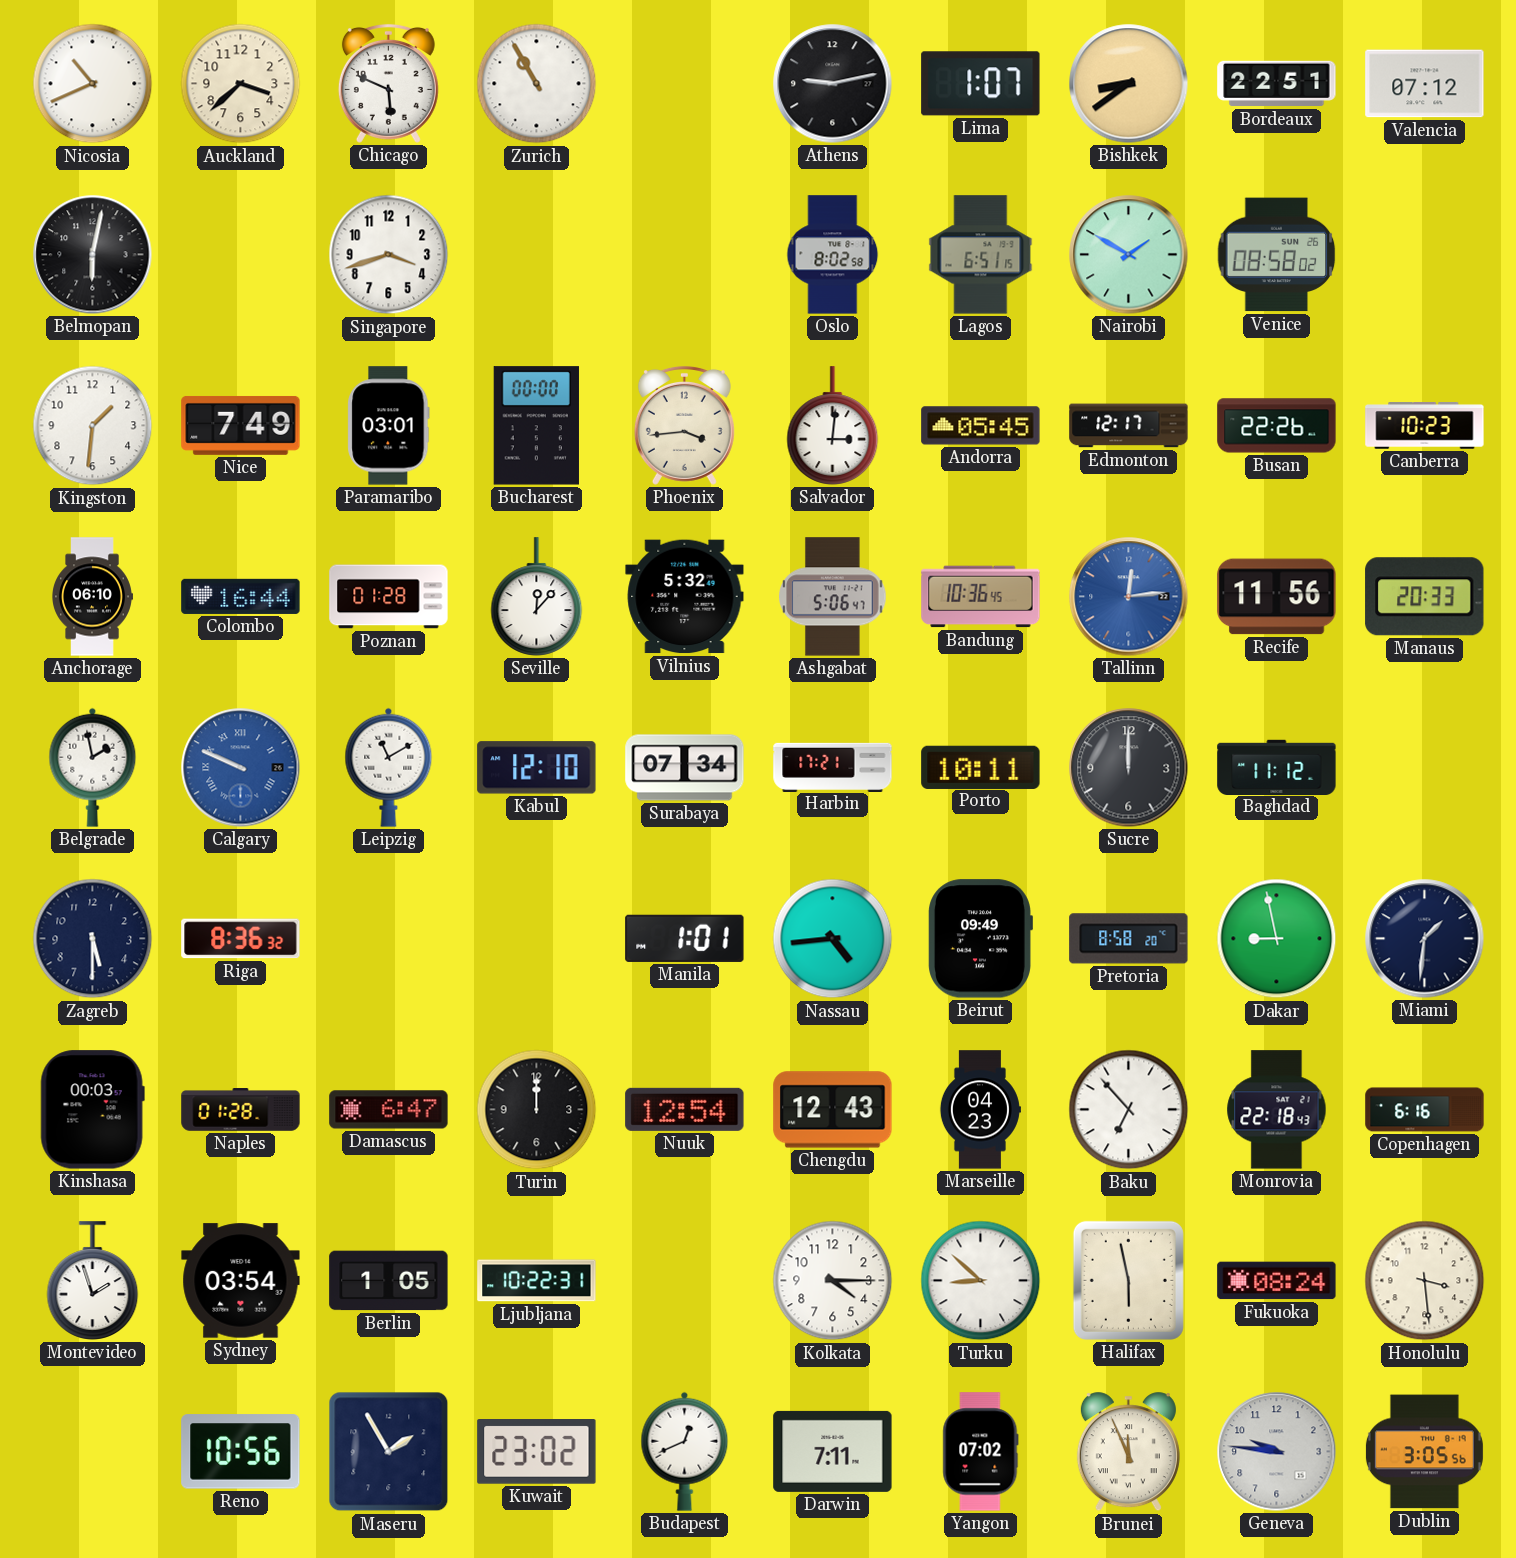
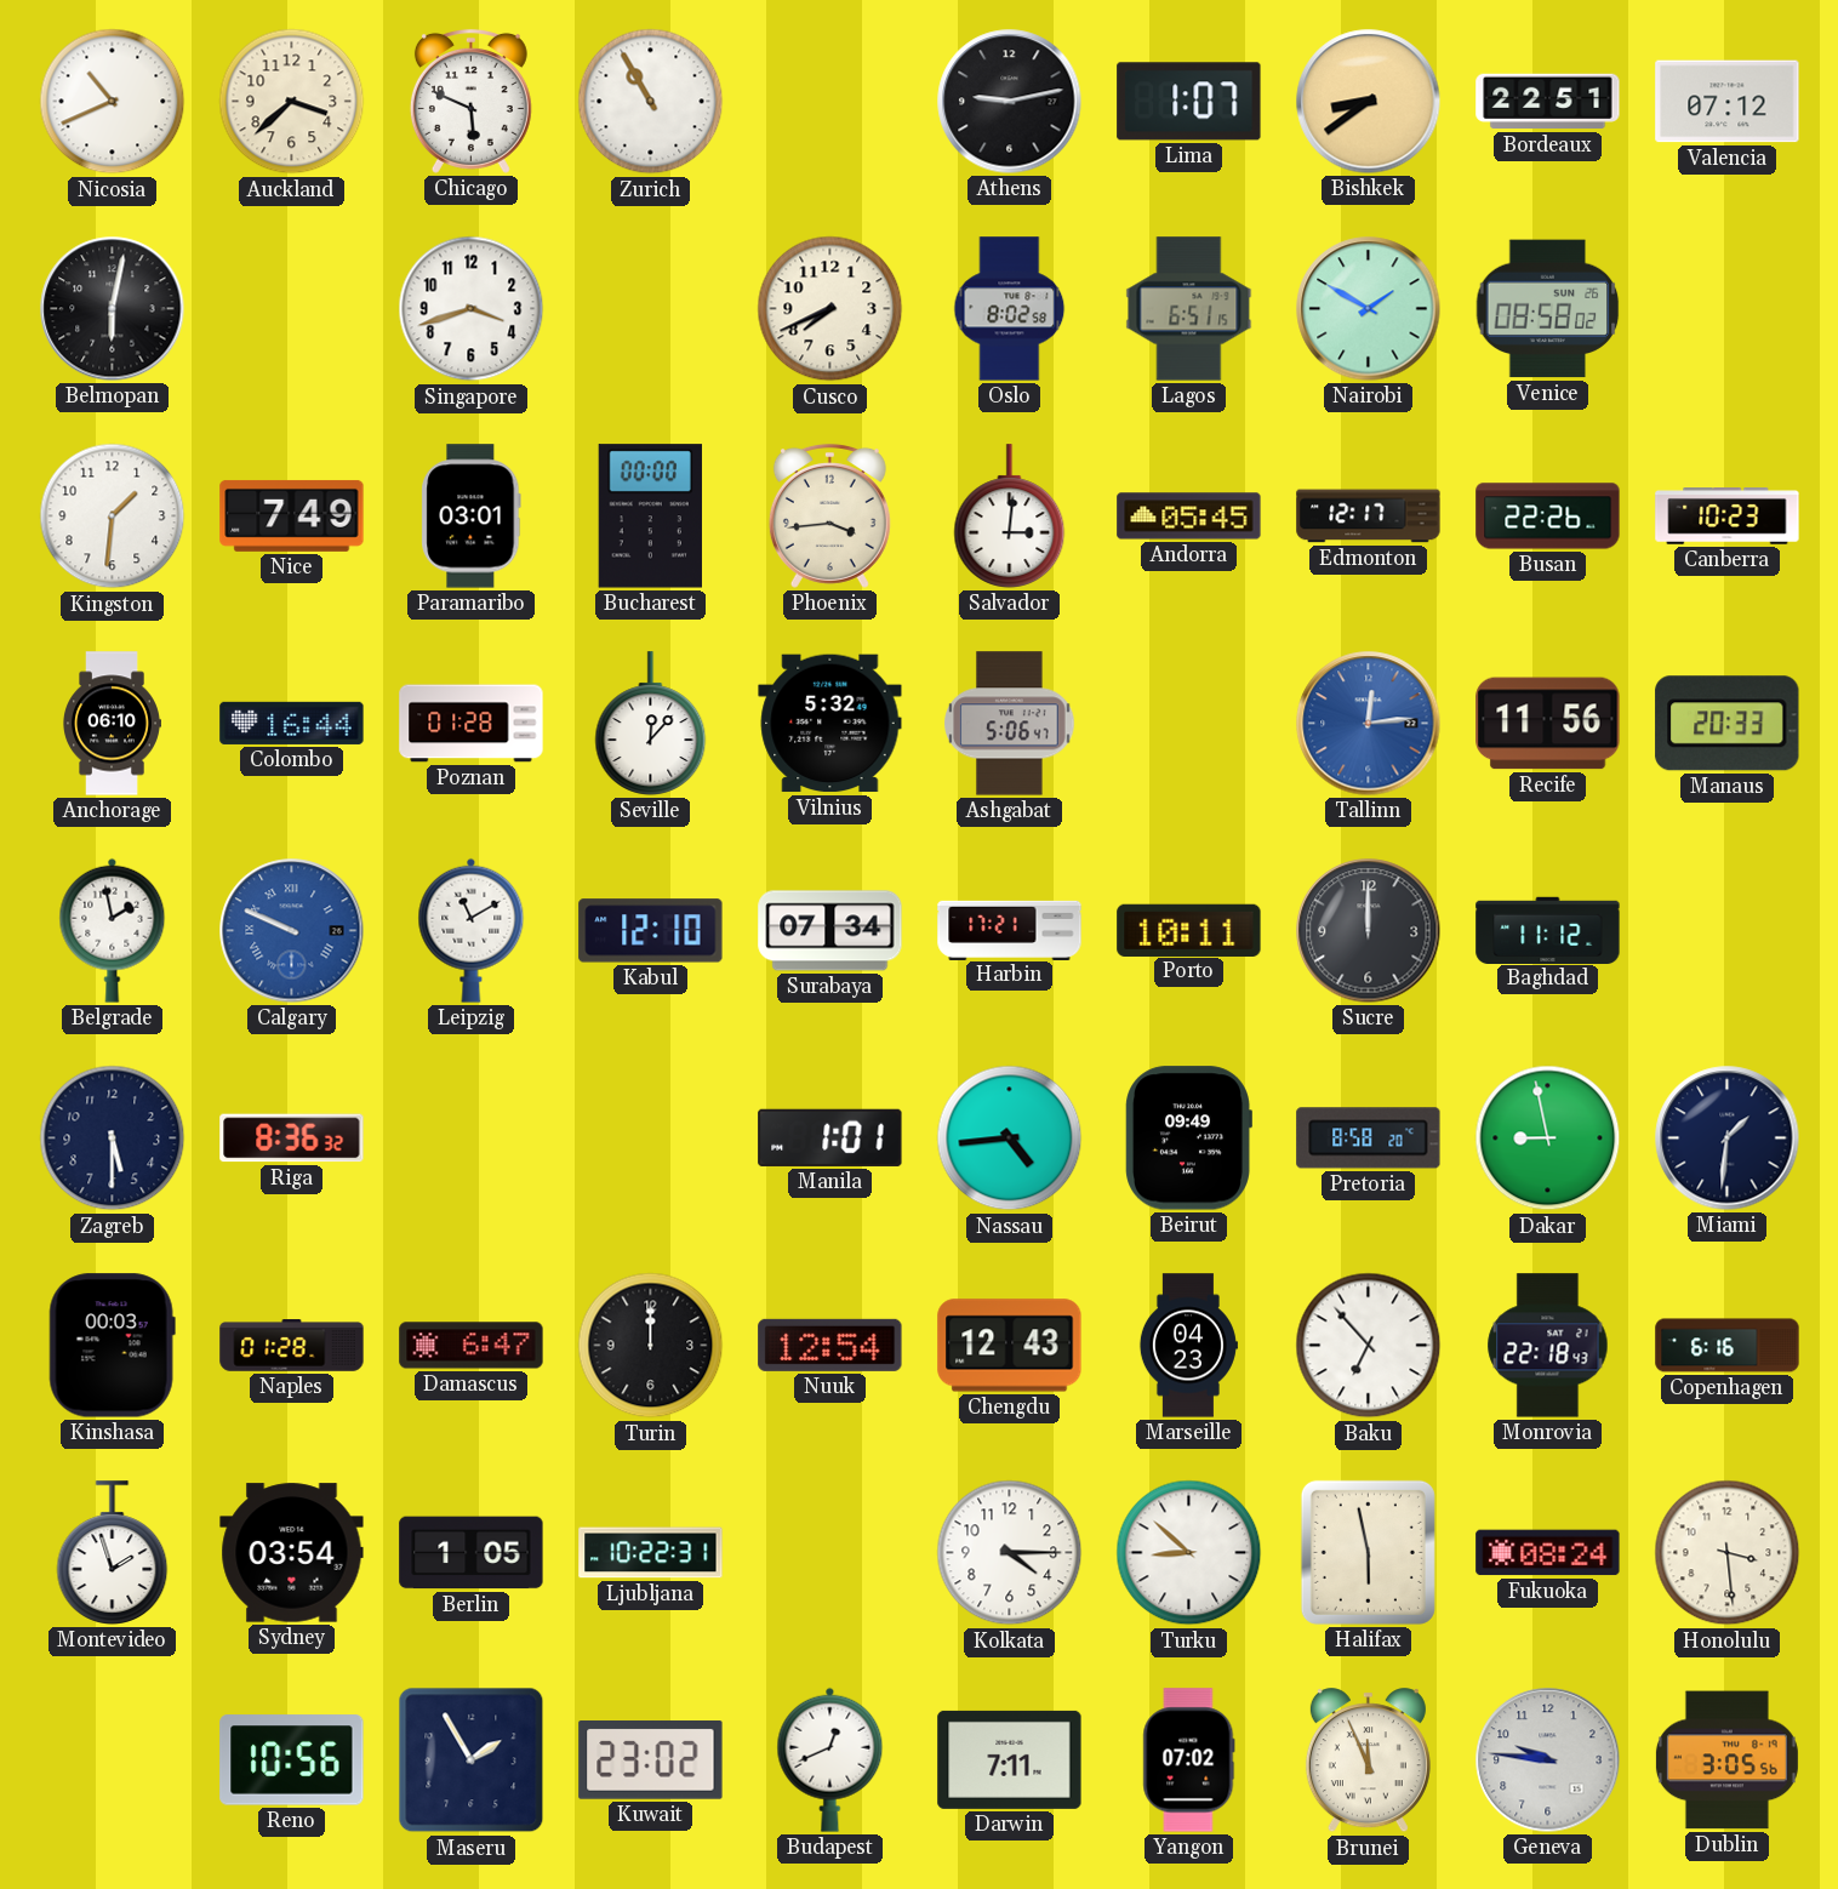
Cusco: none -> 7:41 (830, 309)
Bandung: 10:36 -> none (981, 597)
